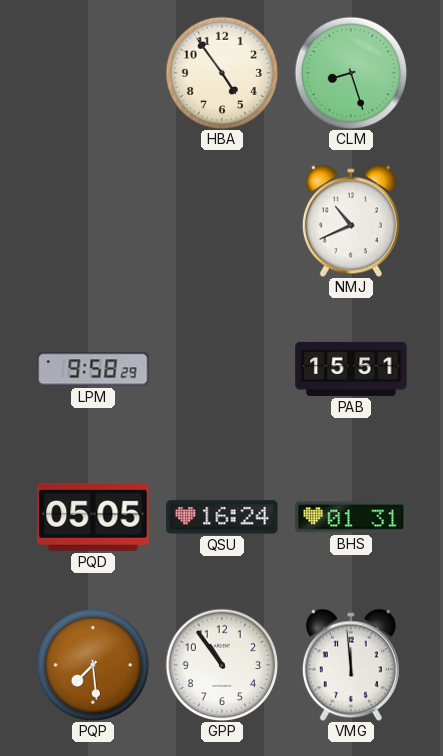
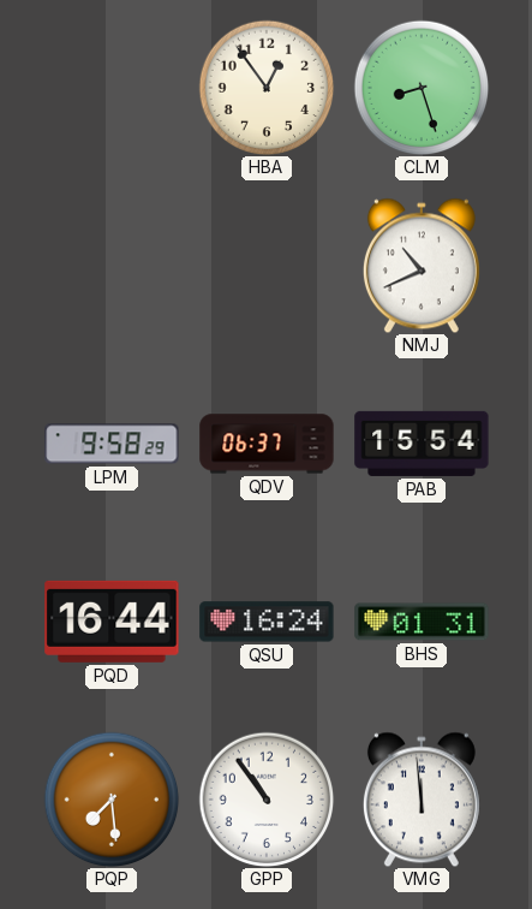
HBA: 4:54 -> 12:54 (267, 88)
QDV: none -> 06:37 (267, 444)
PAB: 15:51 -> 15:54 (422, 444)
PQD: 05:05 -> 16:44 (112, 622)
